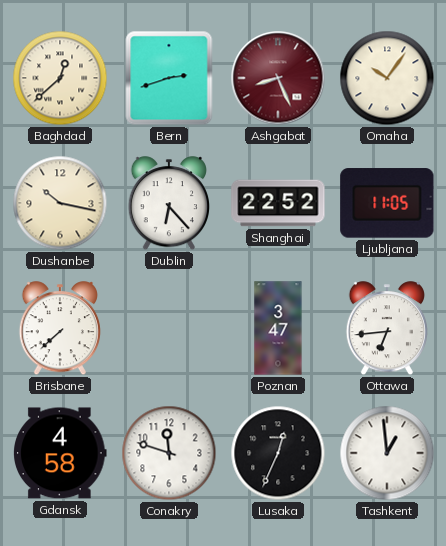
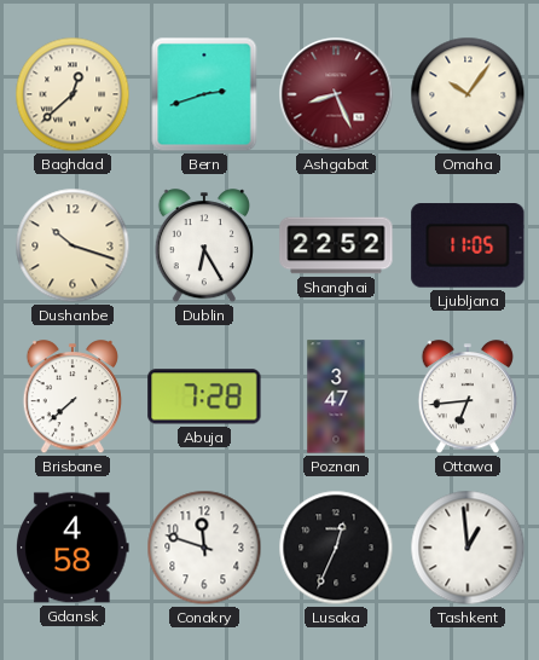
Dushanbe: 10:17 -> 10:18 (73, 245)
Dublin: 6:23 -> 6:25 (204, 247)
Abuja: none -> 7:28 (204, 396)
